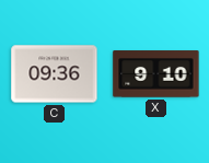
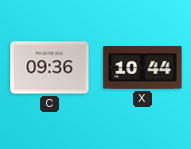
X: 9:10 -> 10:44 (143, 68)
